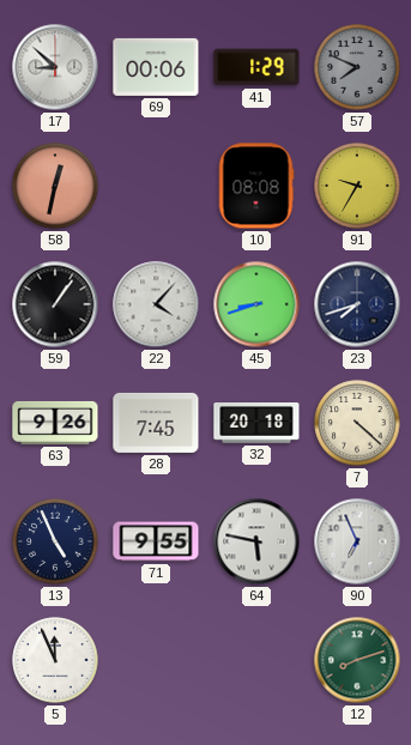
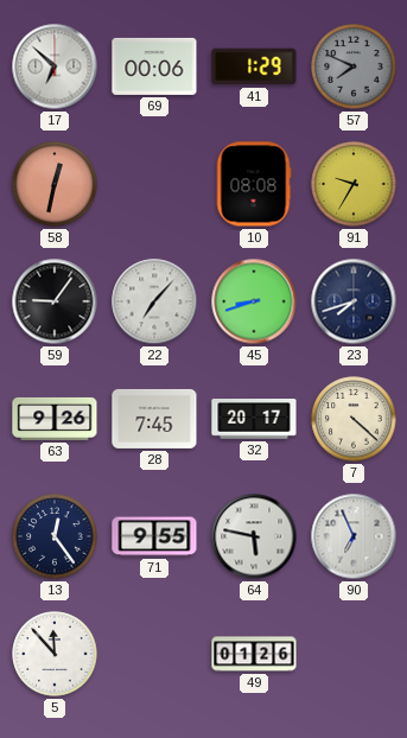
17: 8:52 -> 6:52 (55, 66)
59: 1:06 -> 9:06 (55, 301)
22: 4:07 -> 7:07 (154, 301)
32: 20:18 -> 20:17 (254, 420)
13: 4:56 -> 12:24 (55, 536)
5: 11:56 -> 11:53 (55, 654)
49: none -> 01:26 (254, 654)
12: 8:12 -> none (357, 660)
